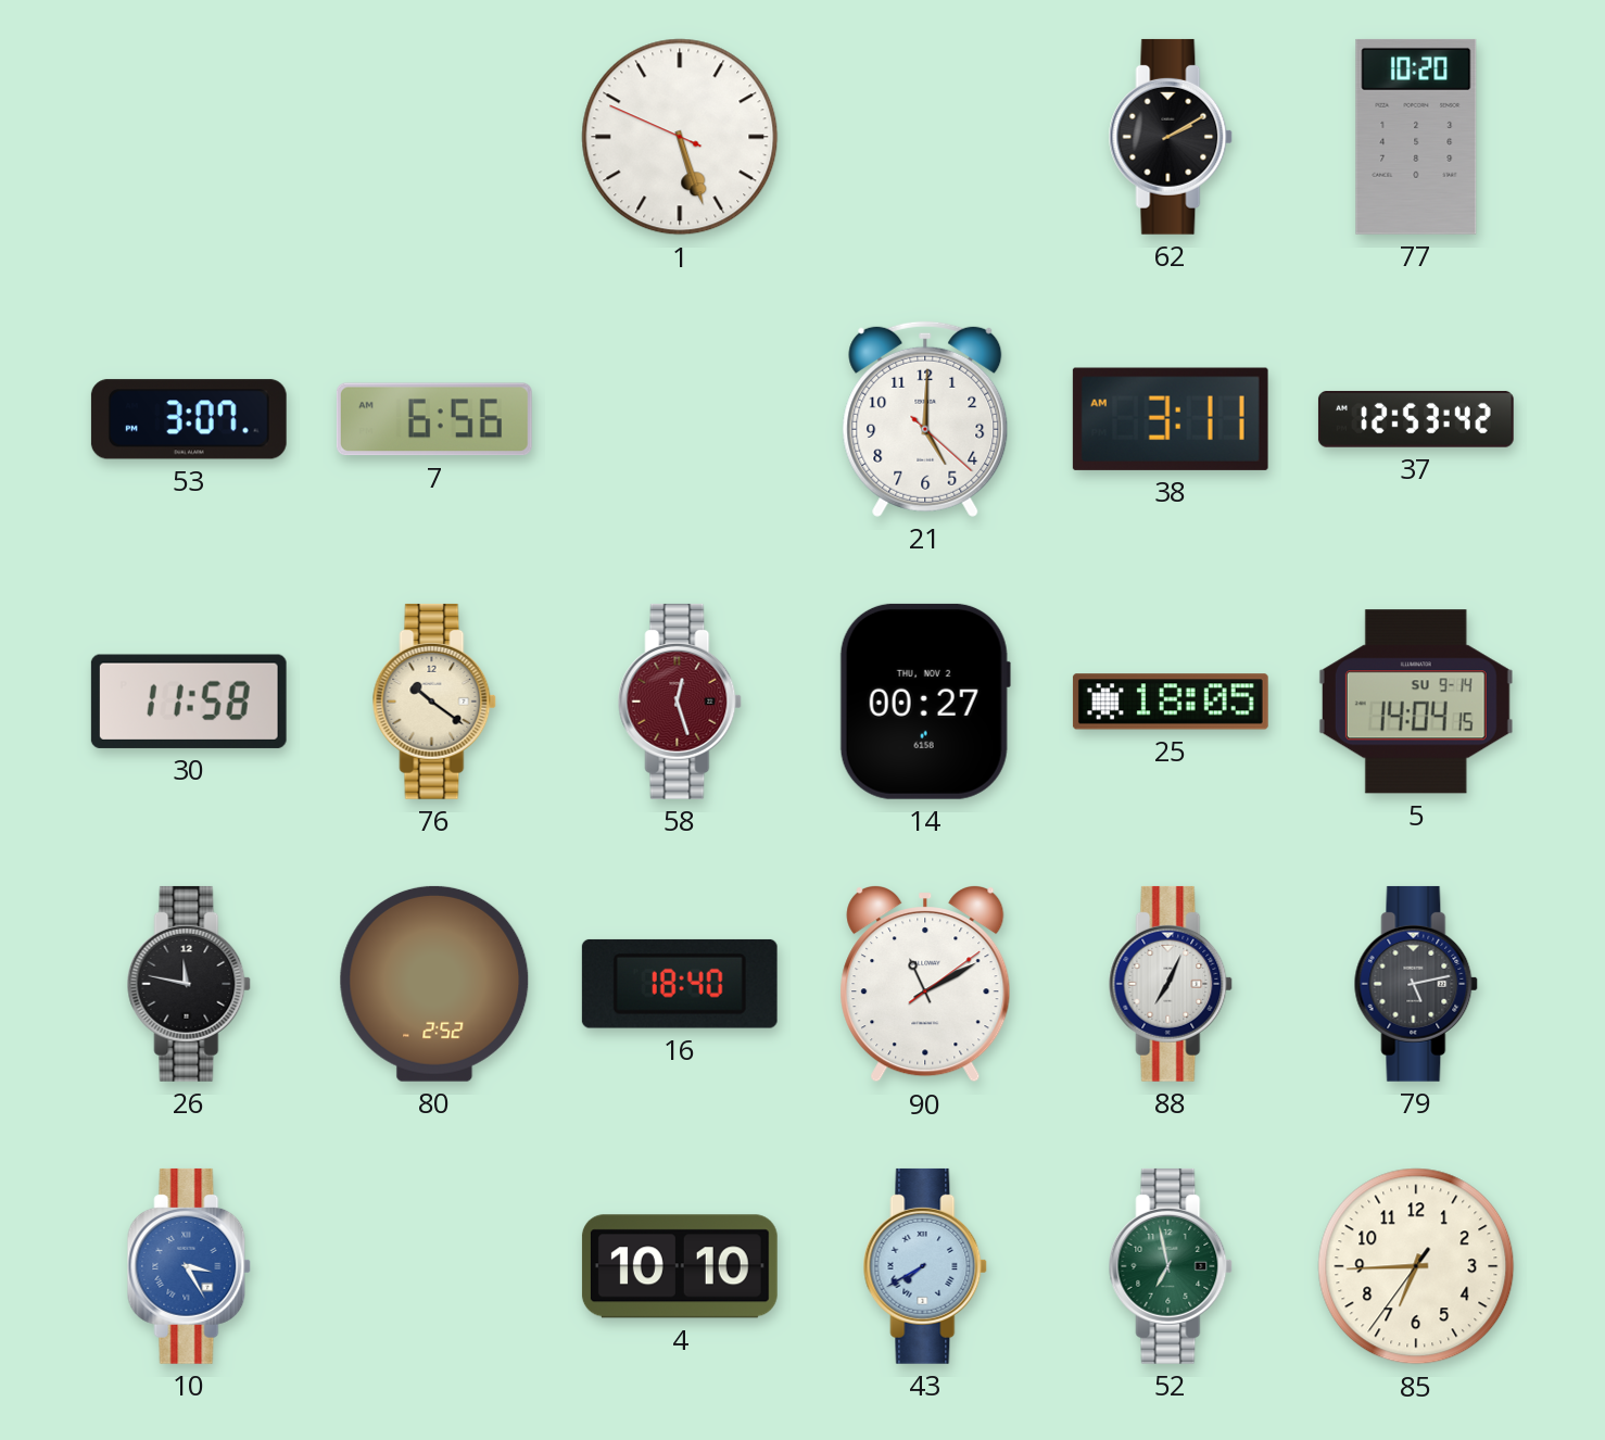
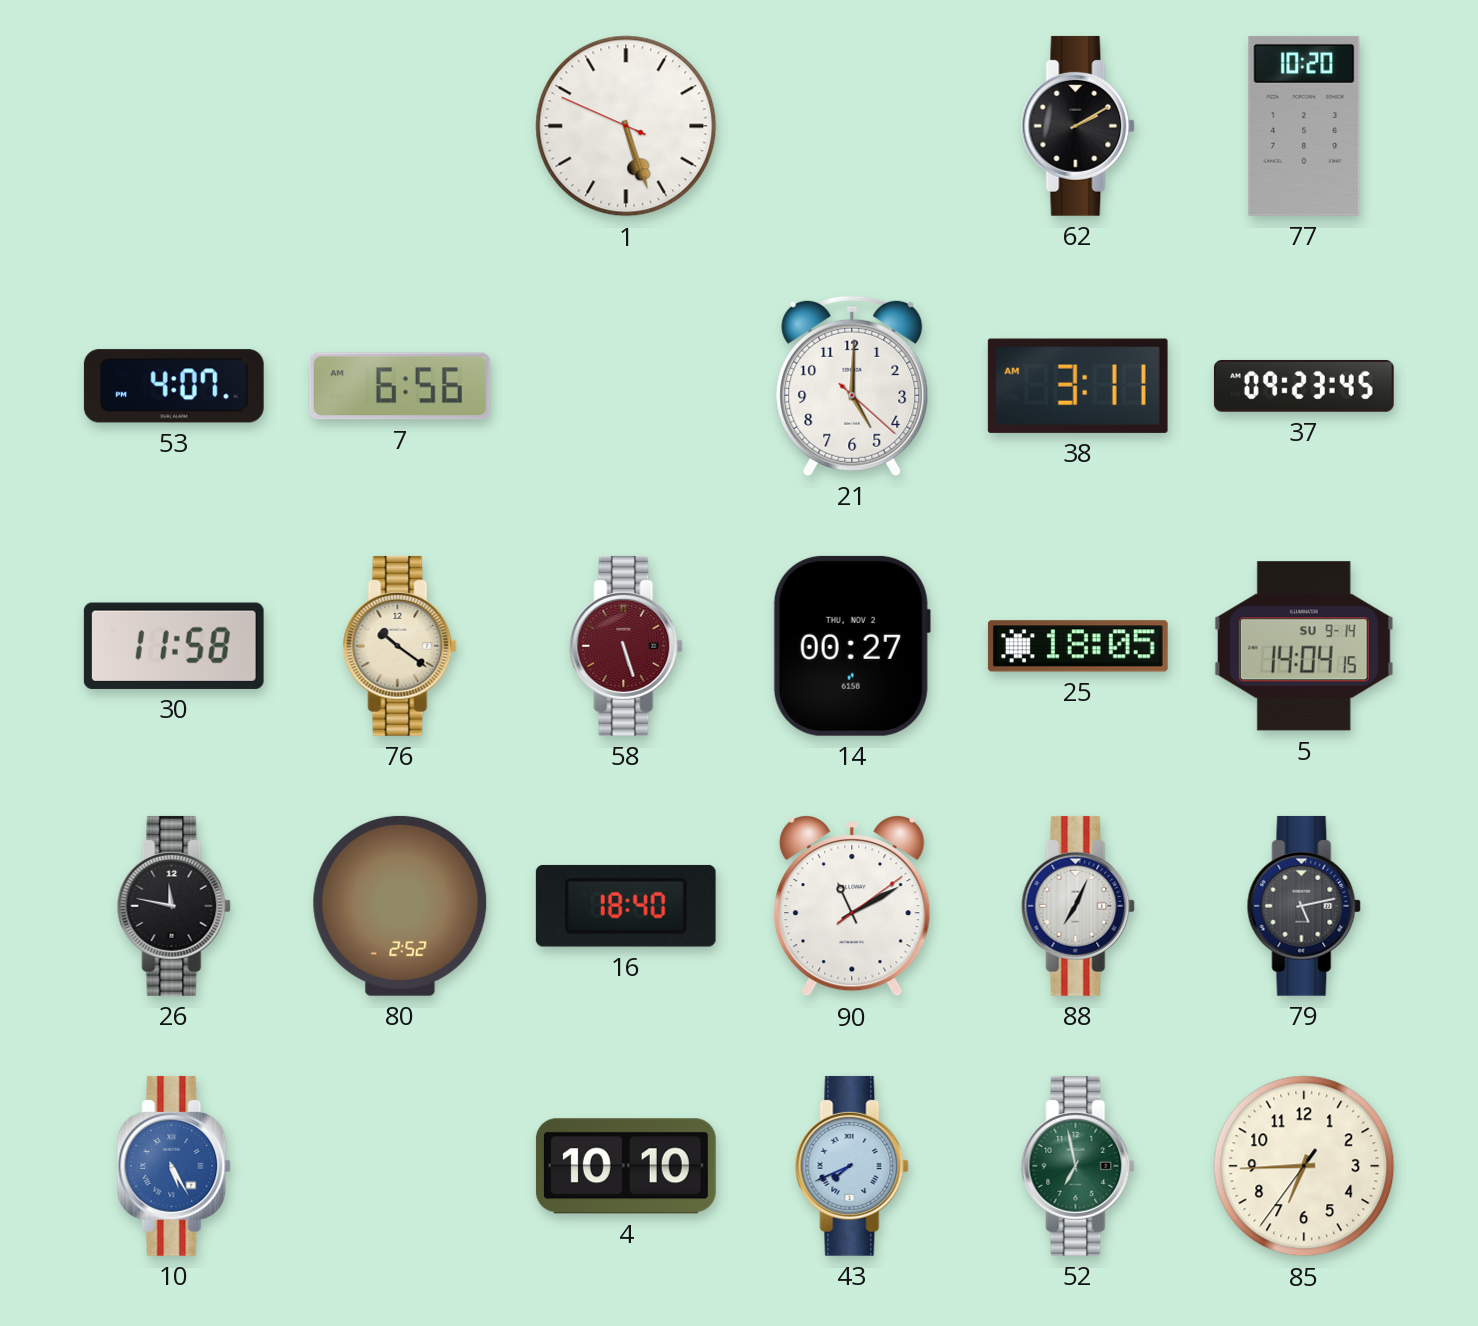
53: 3:07 -> 4:07 (174, 386)
37: 12:53 -> 09:23 (1304, 386)
58: 12:27 -> 5:27 (626, 646)
10: 3:25 -> 5:25 (174, 1166)
43: 7:40 -> 7:41 (852, 1166)
